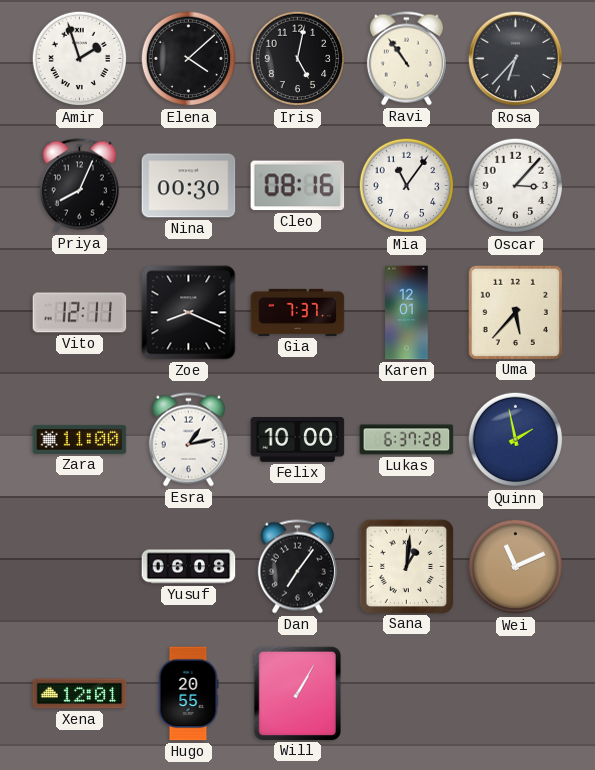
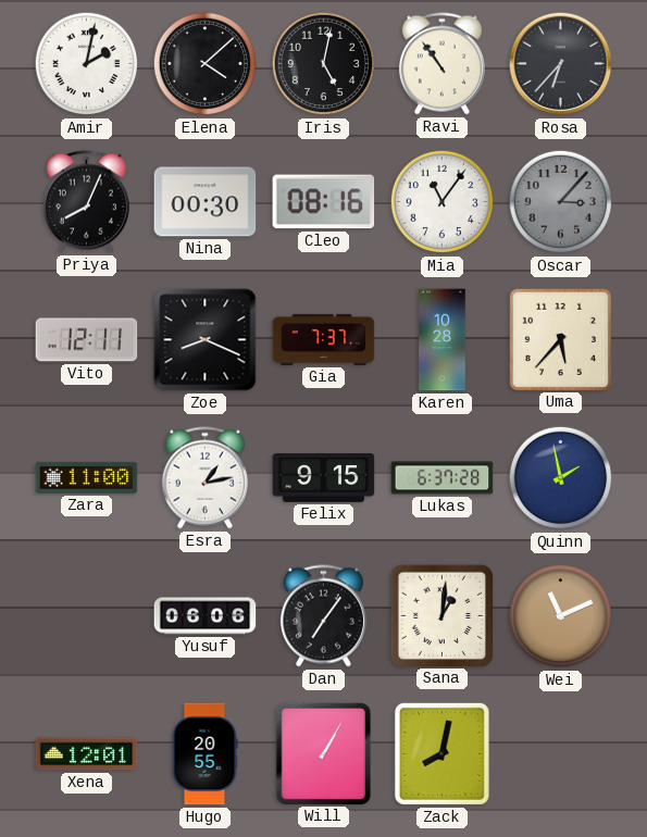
Amir: 1:57 -> 2:02 (87, 64)
Oscar dial: white -> grey (561, 202)
Karen: 12:01 -> 10:28 (443, 340)
Felix: 10:00 -> 9:15 (324, 478)
Yusuf: 06:08 -> 06:06 (206, 616)
Zack: none -> 8:02 (441, 753)
